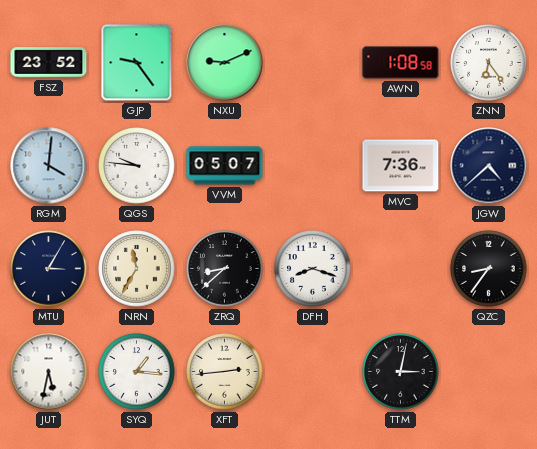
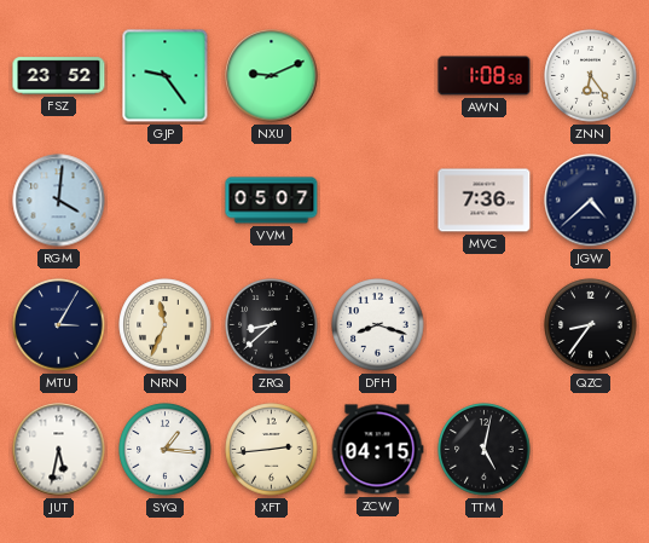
QGS: 9:46 -> none (137, 166)
NRN: 11:35 -> 11:34 (166, 325)
ZCW: none -> 04:15 (377, 450)
TTM: 3:02 -> 5:02 (485, 450)
